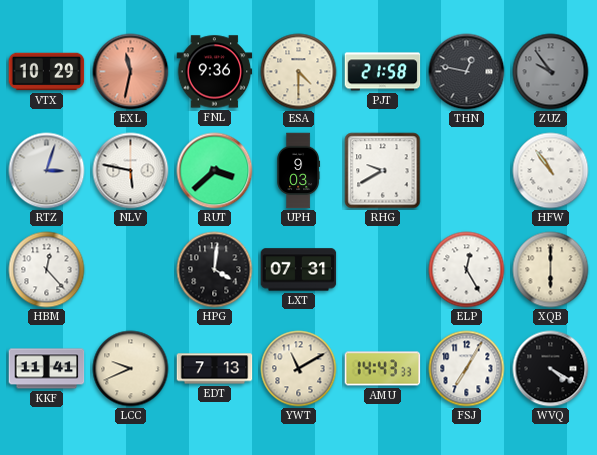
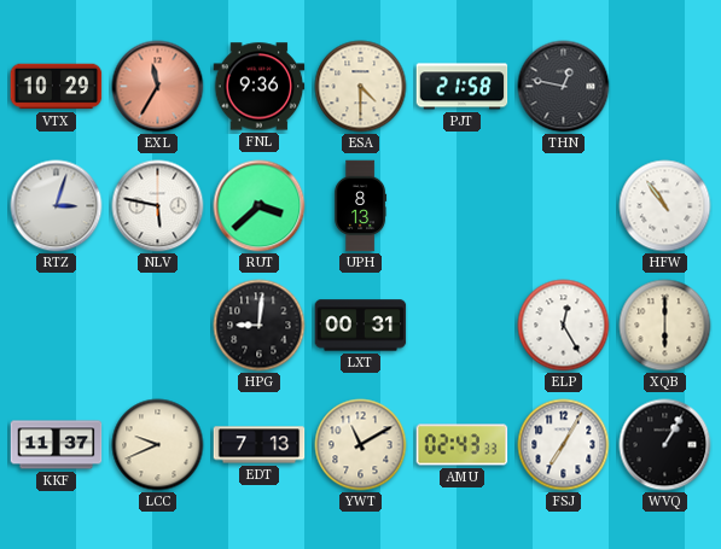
EXL: 11:32 -> 11:35 (158, 87)
ZUZ: 9:54 -> none (551, 72)
UPH: 9:03 -> 8:13 (361, 206)
RHG: 9:40 -> none (383, 171)
HBM: 12:23 -> none (47, 270)
HPG: 4:01 -> 9:01 (260, 326)
LXT: 07:31 -> 00:31 (361, 326)
KKF: 11:41 -> 11:37 (57, 445)
AMU: 14:43 -> 02:43 (463, 445)
WVQ: 4:20 -> 1:05 (665, 445)
